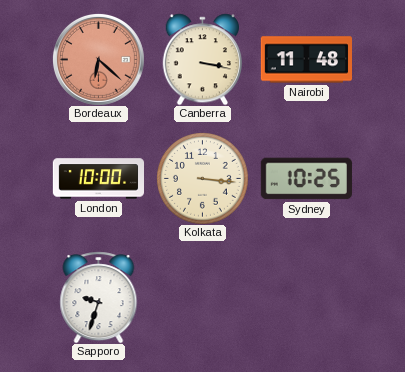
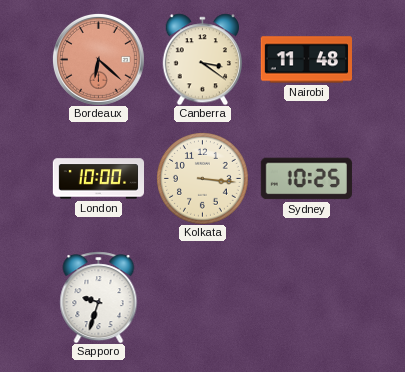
Canberra: 3:17 -> 3:21 (202, 59)
